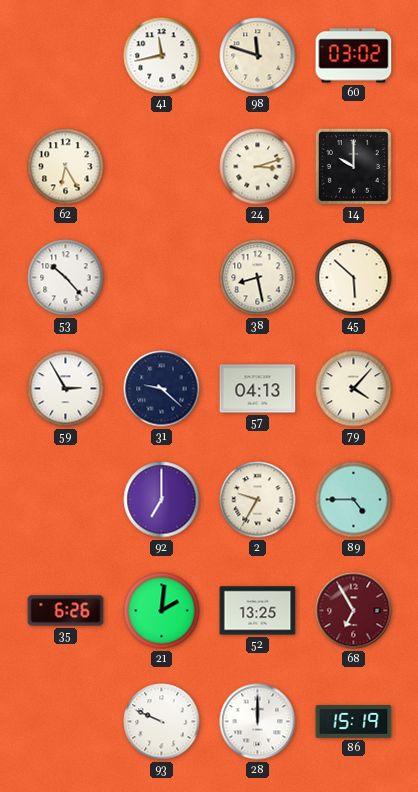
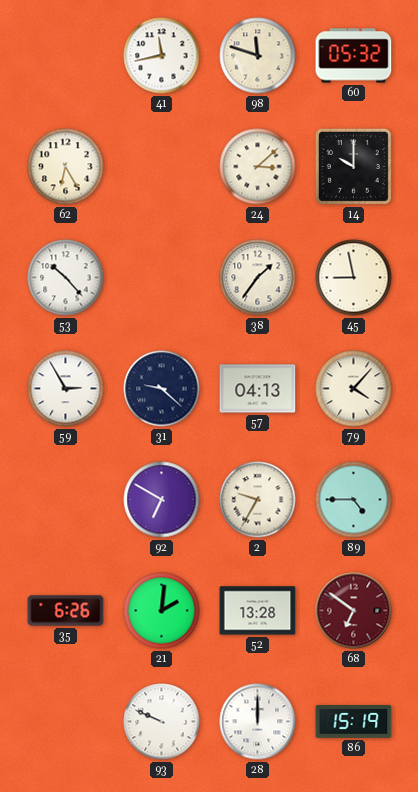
60: 03:02 -> 05:32 (354, 56)
24: 3:12 -> 3:08 (258, 167)
38: 8:28 -> 1:36 (258, 278)
45: 5:52 -> 8:58 (354, 278)
92: 7:00 -> 6:50 (162, 500)
52: 13:25 -> 13:28 (258, 611)
68: 6:55 -> 6:51 (354, 611)
